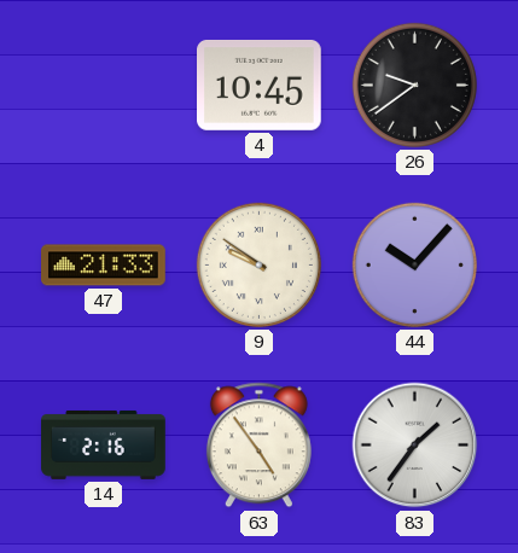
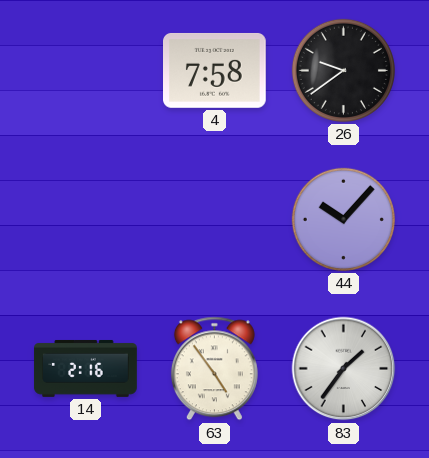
4: 10:45 -> 7:58 (215, 70)
47: 21:33 -> none (104, 266)
9: 9:51 -> none (258, 264)
